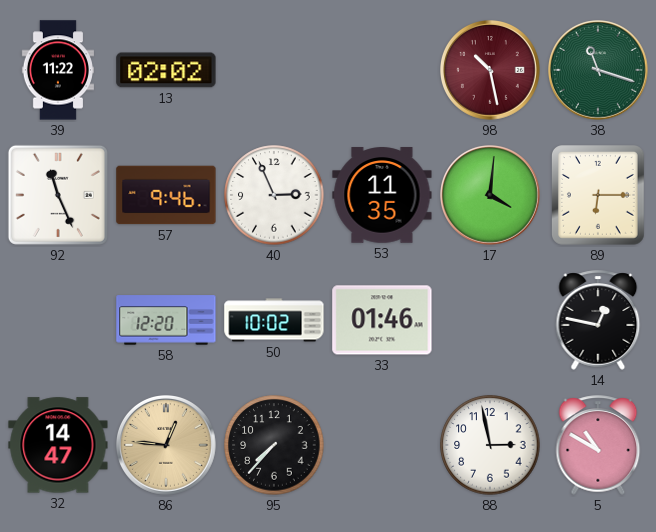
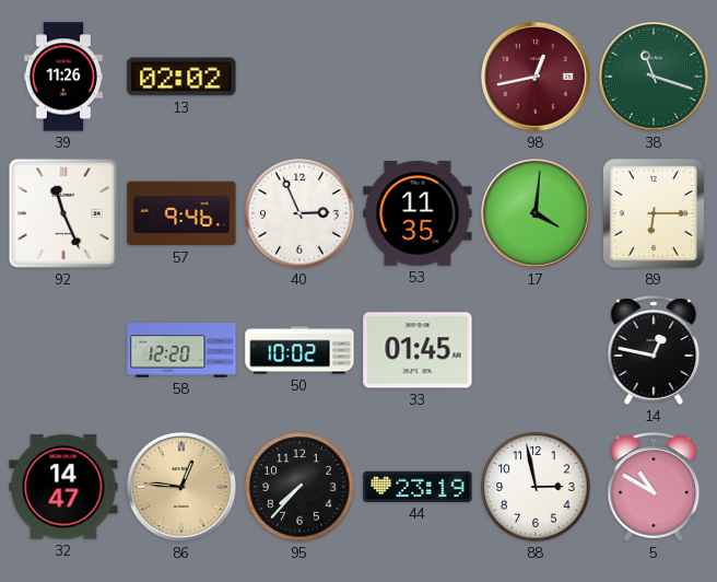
39: 11:22 -> 11:26 (63, 77)
98: 10:28 -> 12:43 (537, 78)
33: 01:46 -> 01:45 (418, 350)
44: none -> 23:19 (418, 487)
